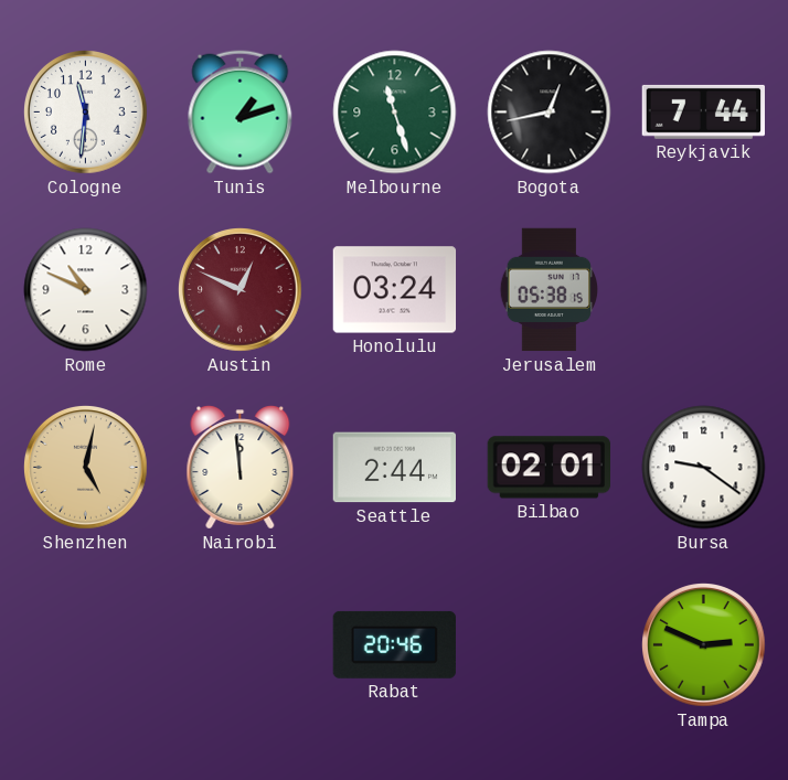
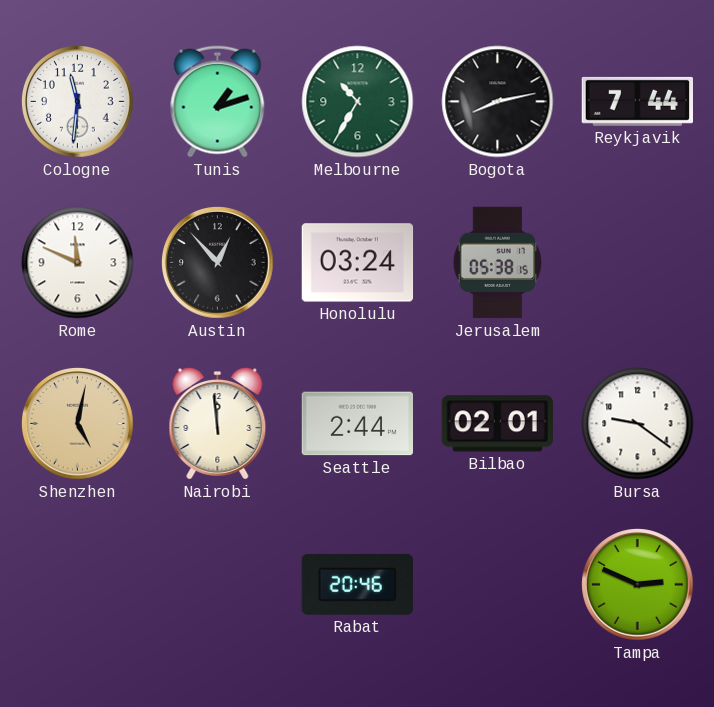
Melbourne: 11:27 -> 10:35 (358, 102)
Bogota: 12:43 -> 8:13 (498, 102)
Rome: 10:49 -> 11:49 (78, 263)
Austin: 12:49 -> 12:53 (218, 263)
Austin dial: burgundy -> black (218, 263)
